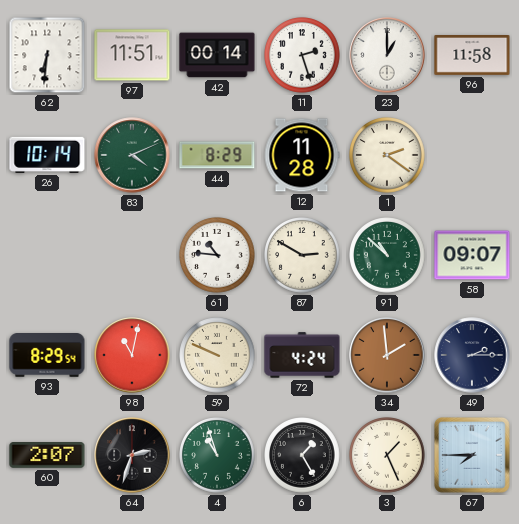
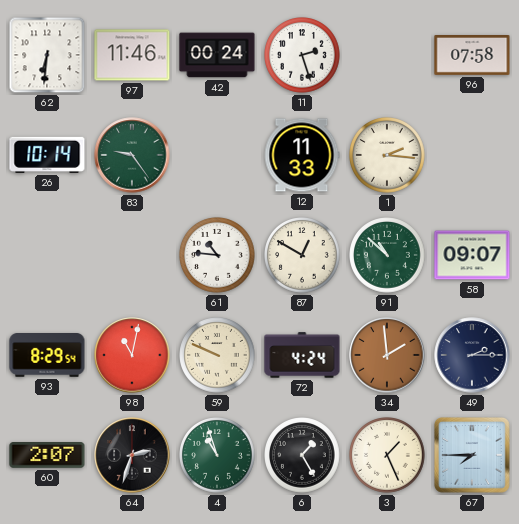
97: 11:51 -> 11:46 (132, 55)
42: 00:14 -> 00:24 (217, 55)
23: 1:00 -> none (387, 55)
96: 11:58 -> 07:58 (472, 56)
83: 4:11 -> 9:24 (132, 155)
44: 8:29 -> none (217, 155)
12: 11:28 -> 11:33 (302, 155)
1: 2:21 -> 2:16 (388, 156)
87: 2:50 -> 12:50 (303, 256)
